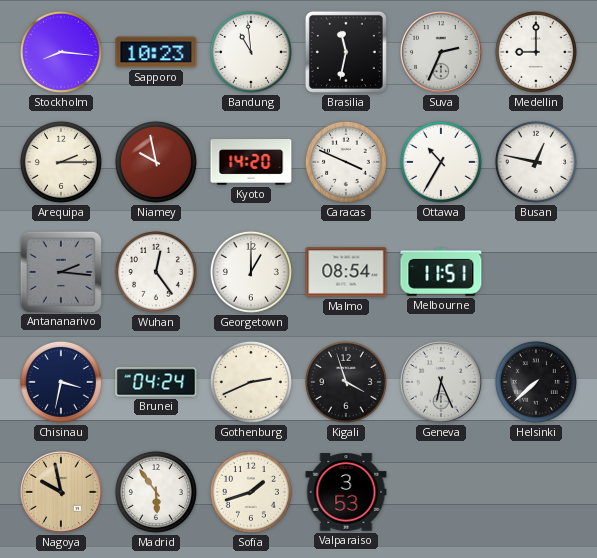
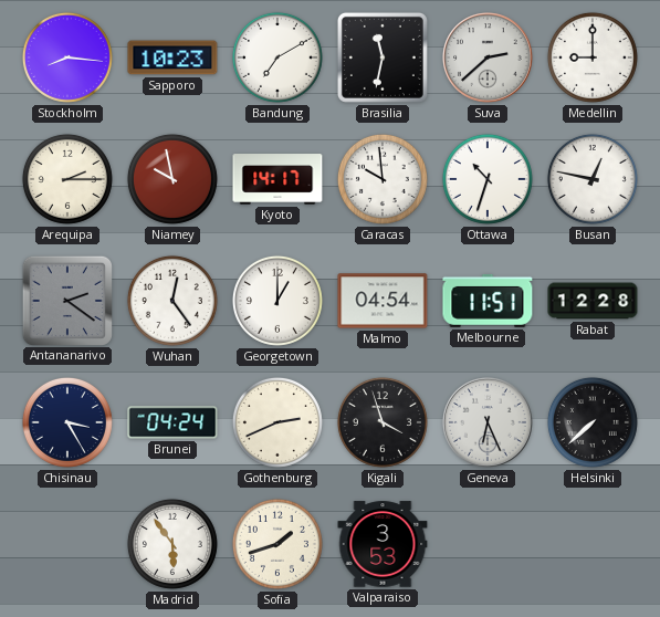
Bandung: 10:59 -> 7:10 (277, 57)
Suva: 2:34 -> 2:38 (489, 59)
Kyoto: 14:20 -> 14:17 (277, 179)
Caracas: 3:49 -> 9:59 (383, 179)
Ottawa: 10:35 -> 10:33 (488, 179)
Antananarivo: 2:16 -> 2:21 (66, 300)
Malmo: 08:54 -> 04:54 (383, 301)
Rabat: none -> 12:28 (593, 301)
Chisinau: 3:32 -> 3:25 (67, 422)
Nagoya: 9:58 -> none (62, 493)
